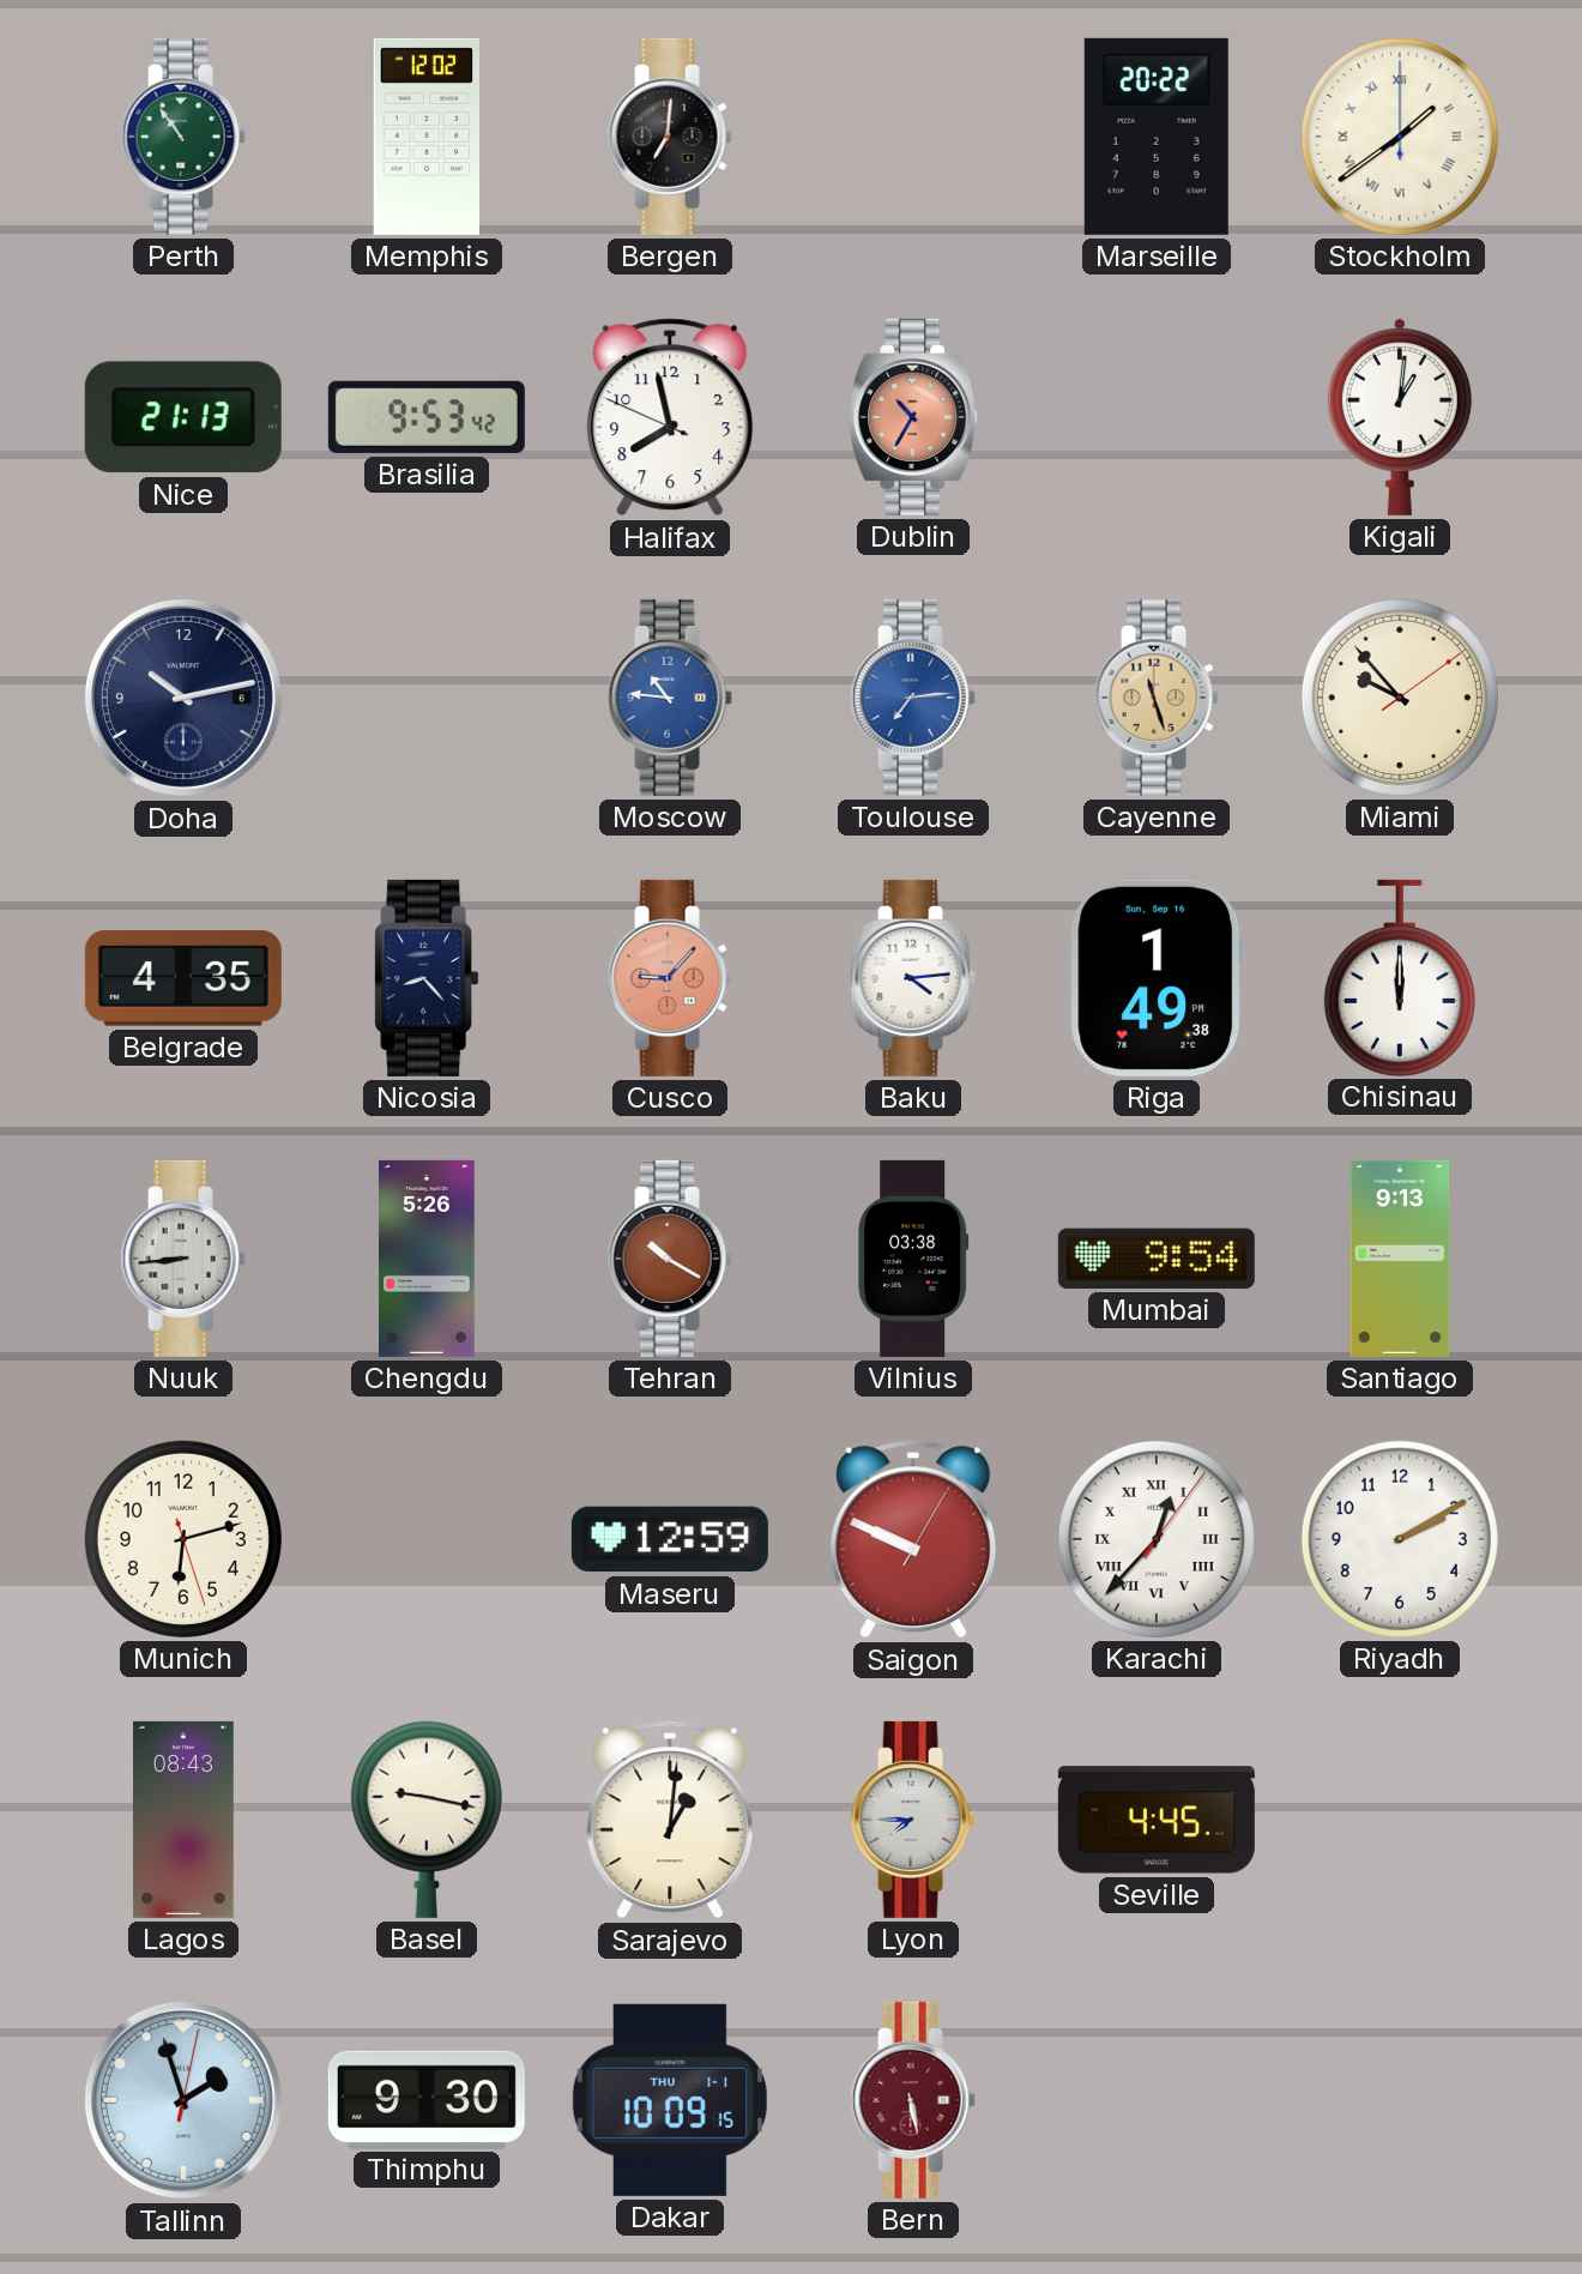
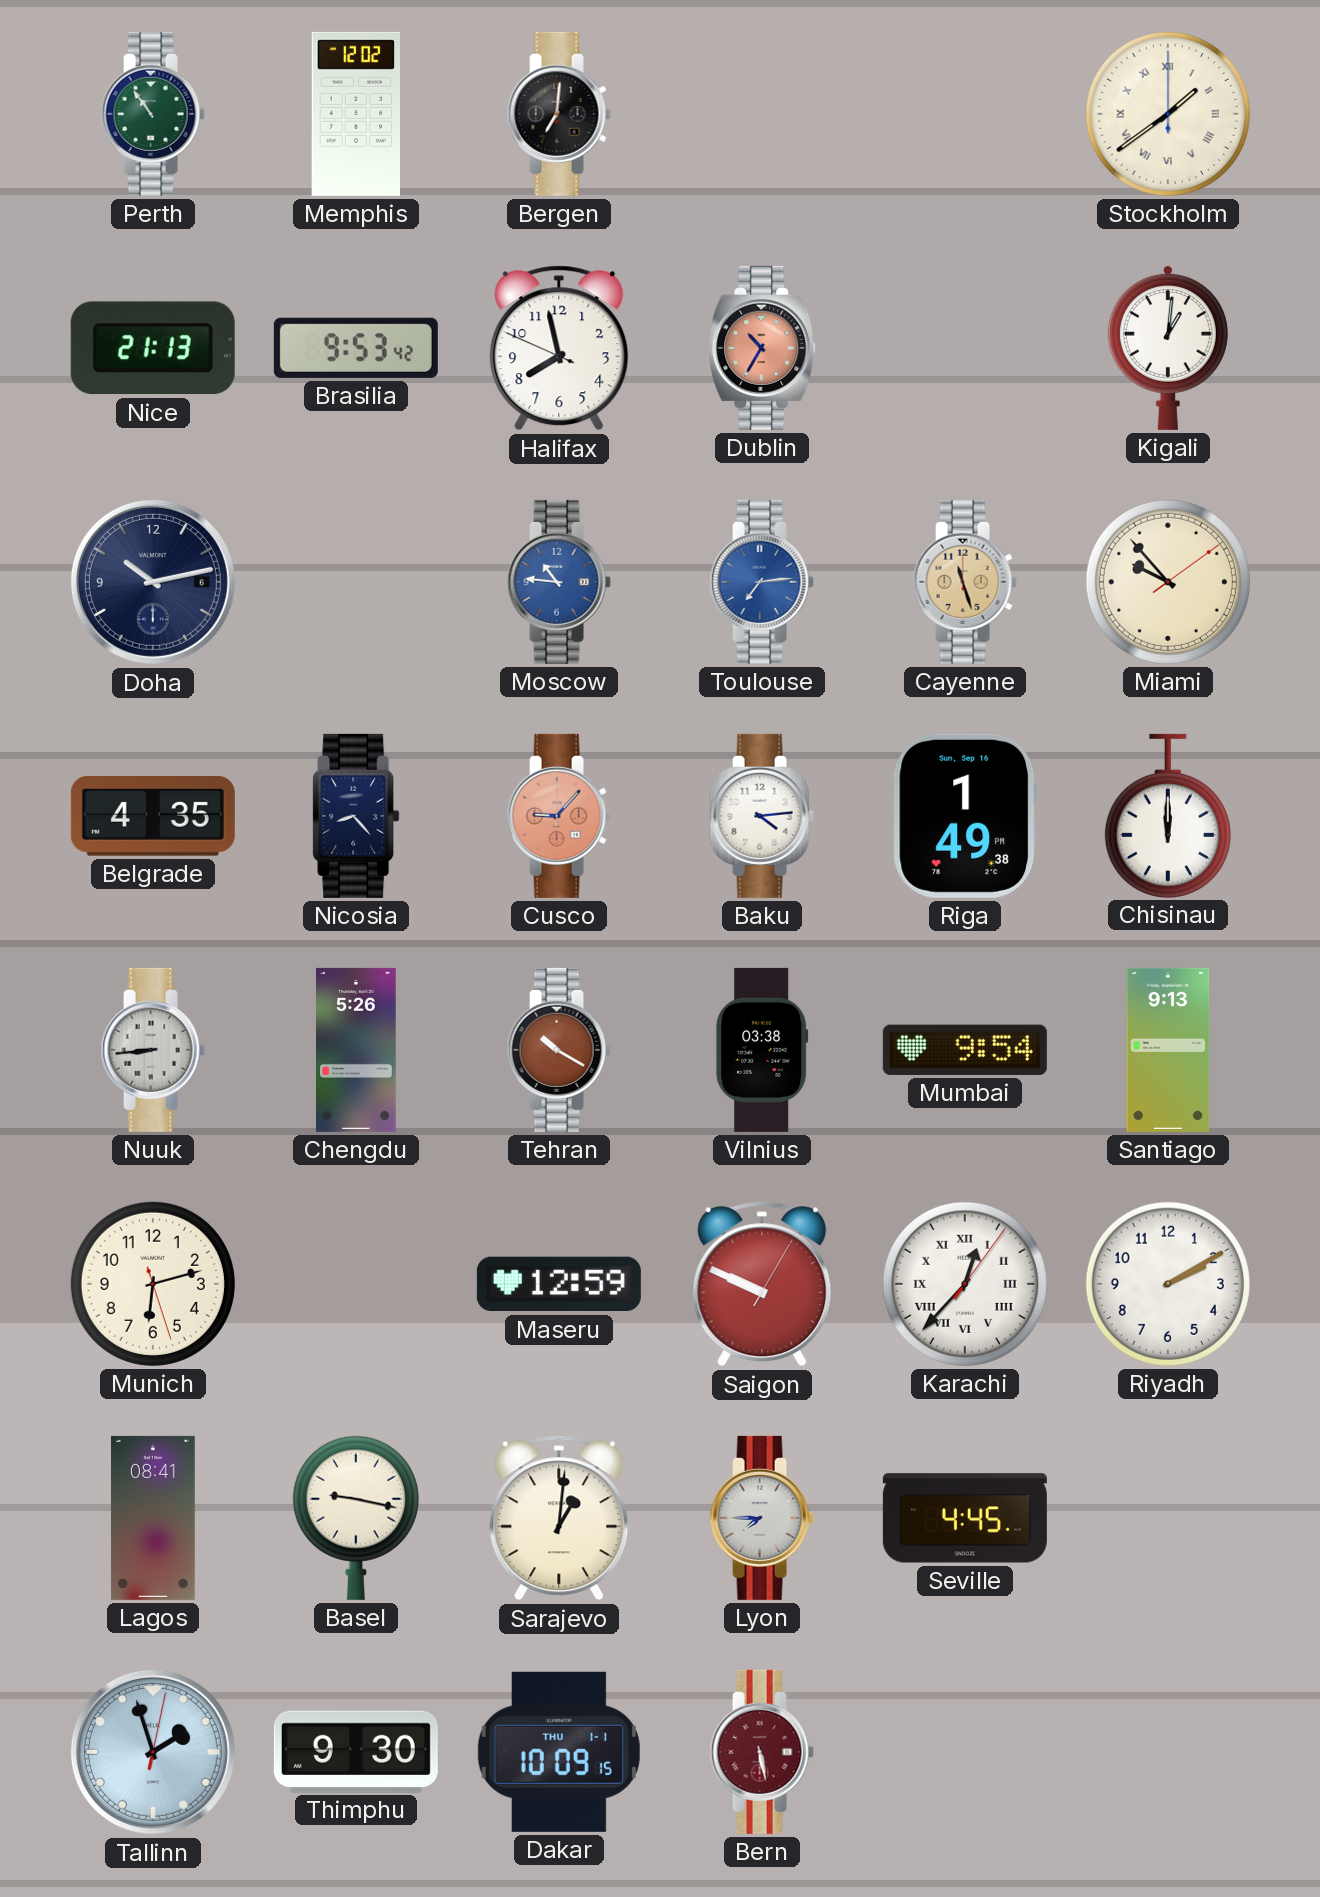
Marseille: 20:22 -> none (1157, 137)
Lagos: 08:43 -> 08:41 (153, 1518)
